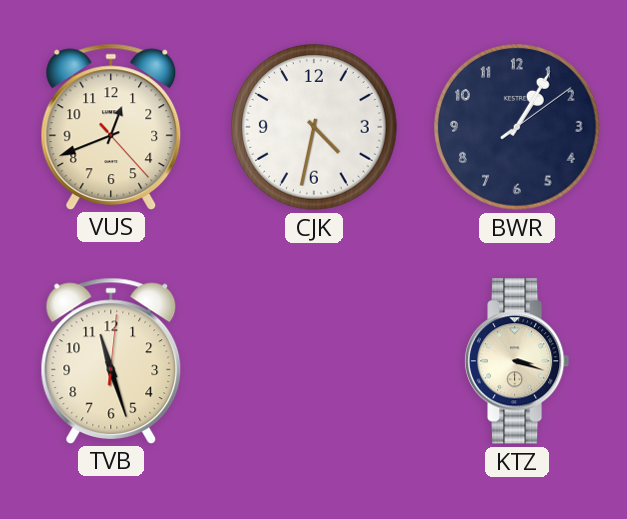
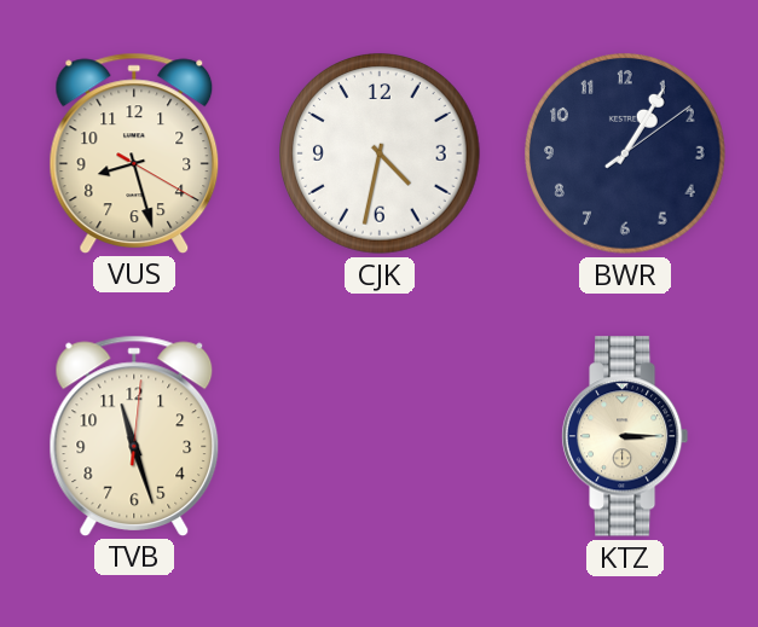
VUS: 12:41 -> 8:27 (134, 152)
KTZ: 3:18 -> 3:15 (625, 436)
